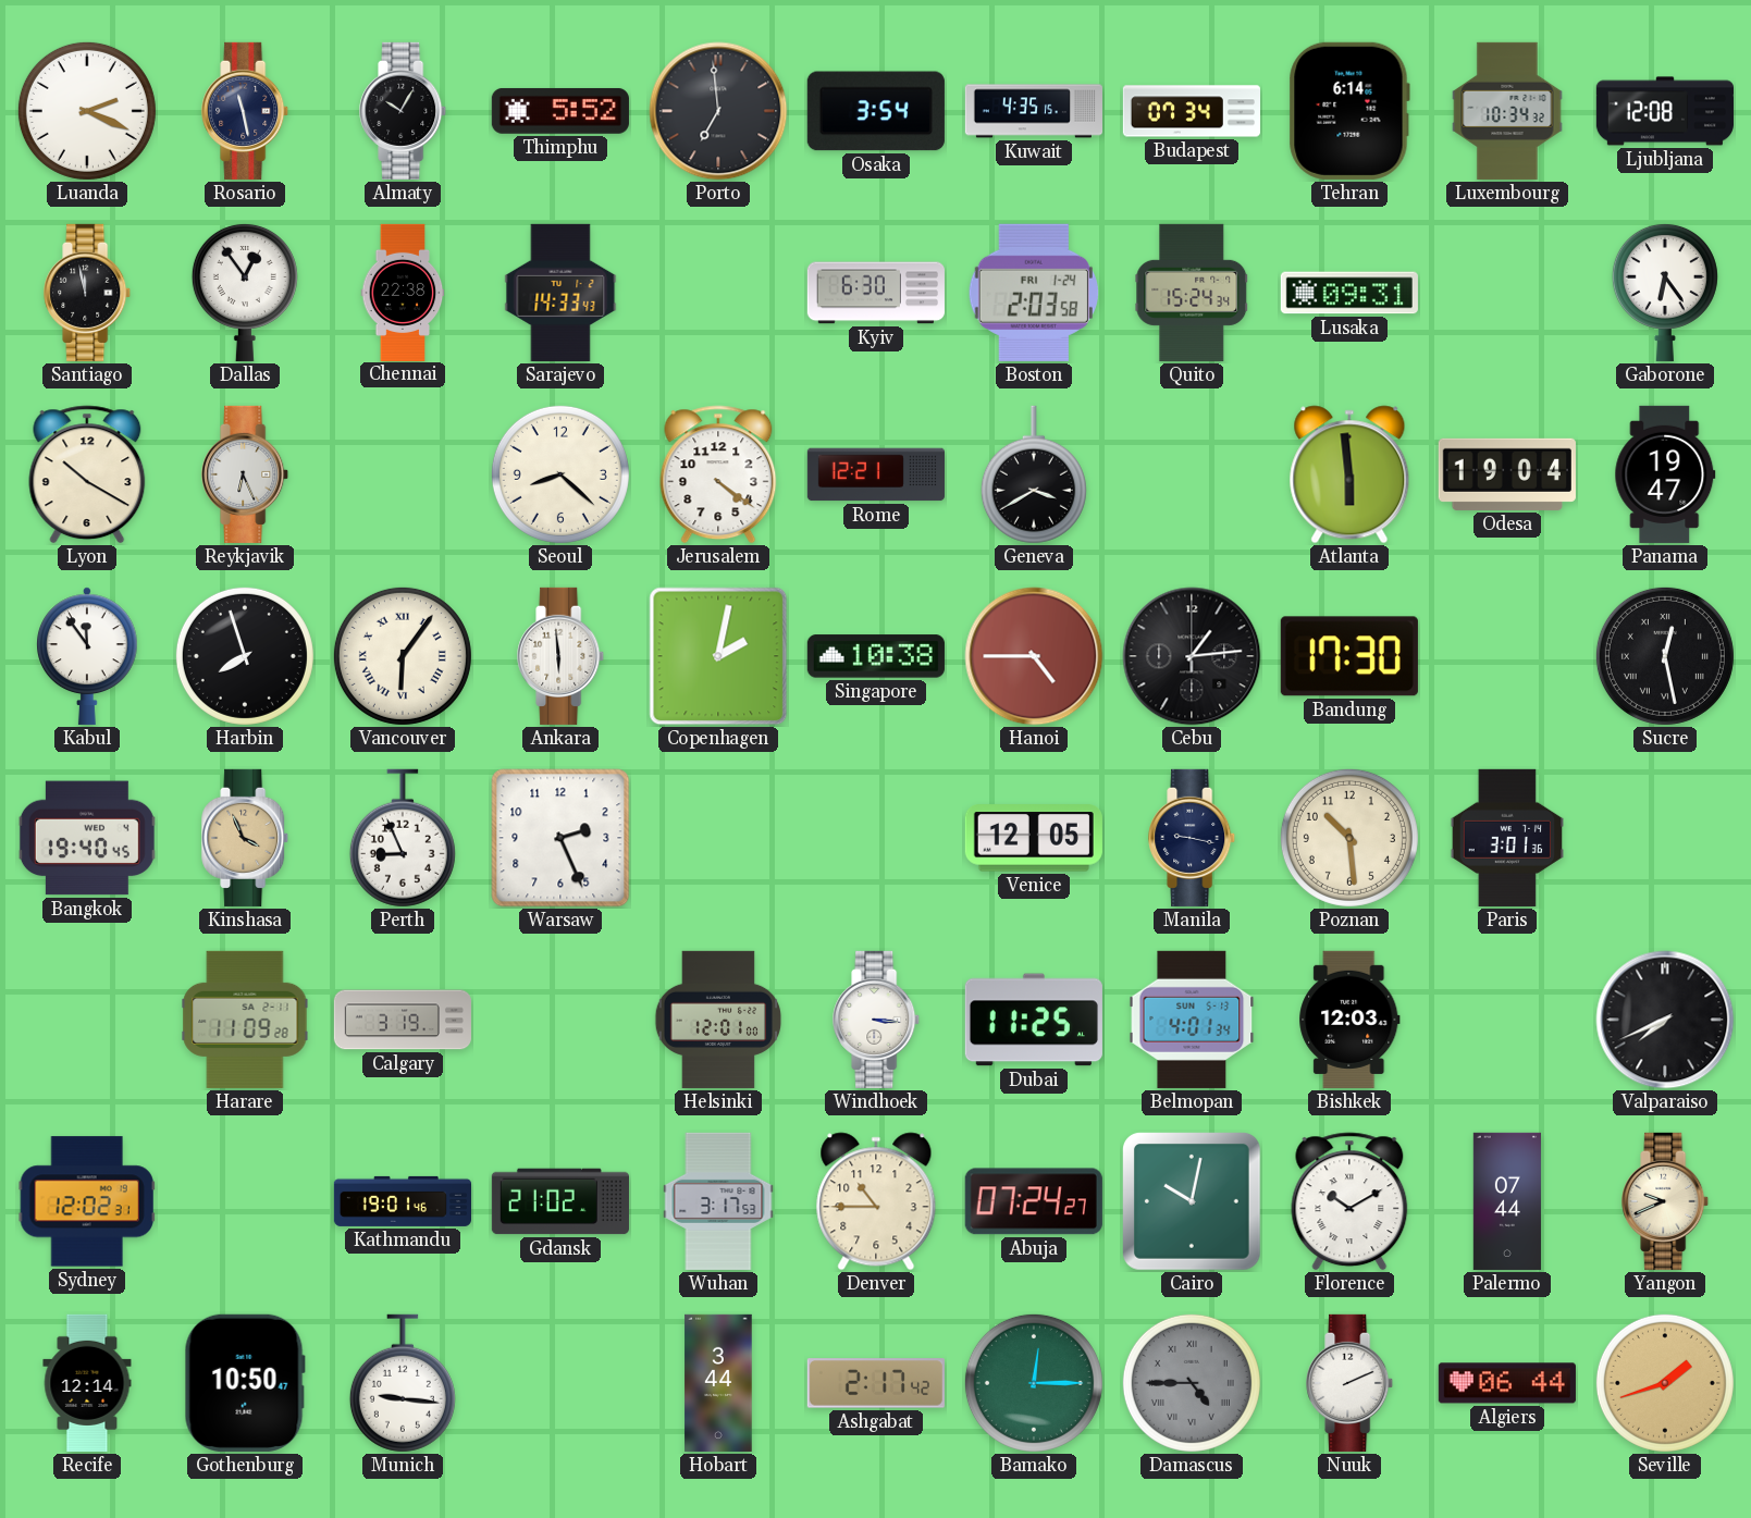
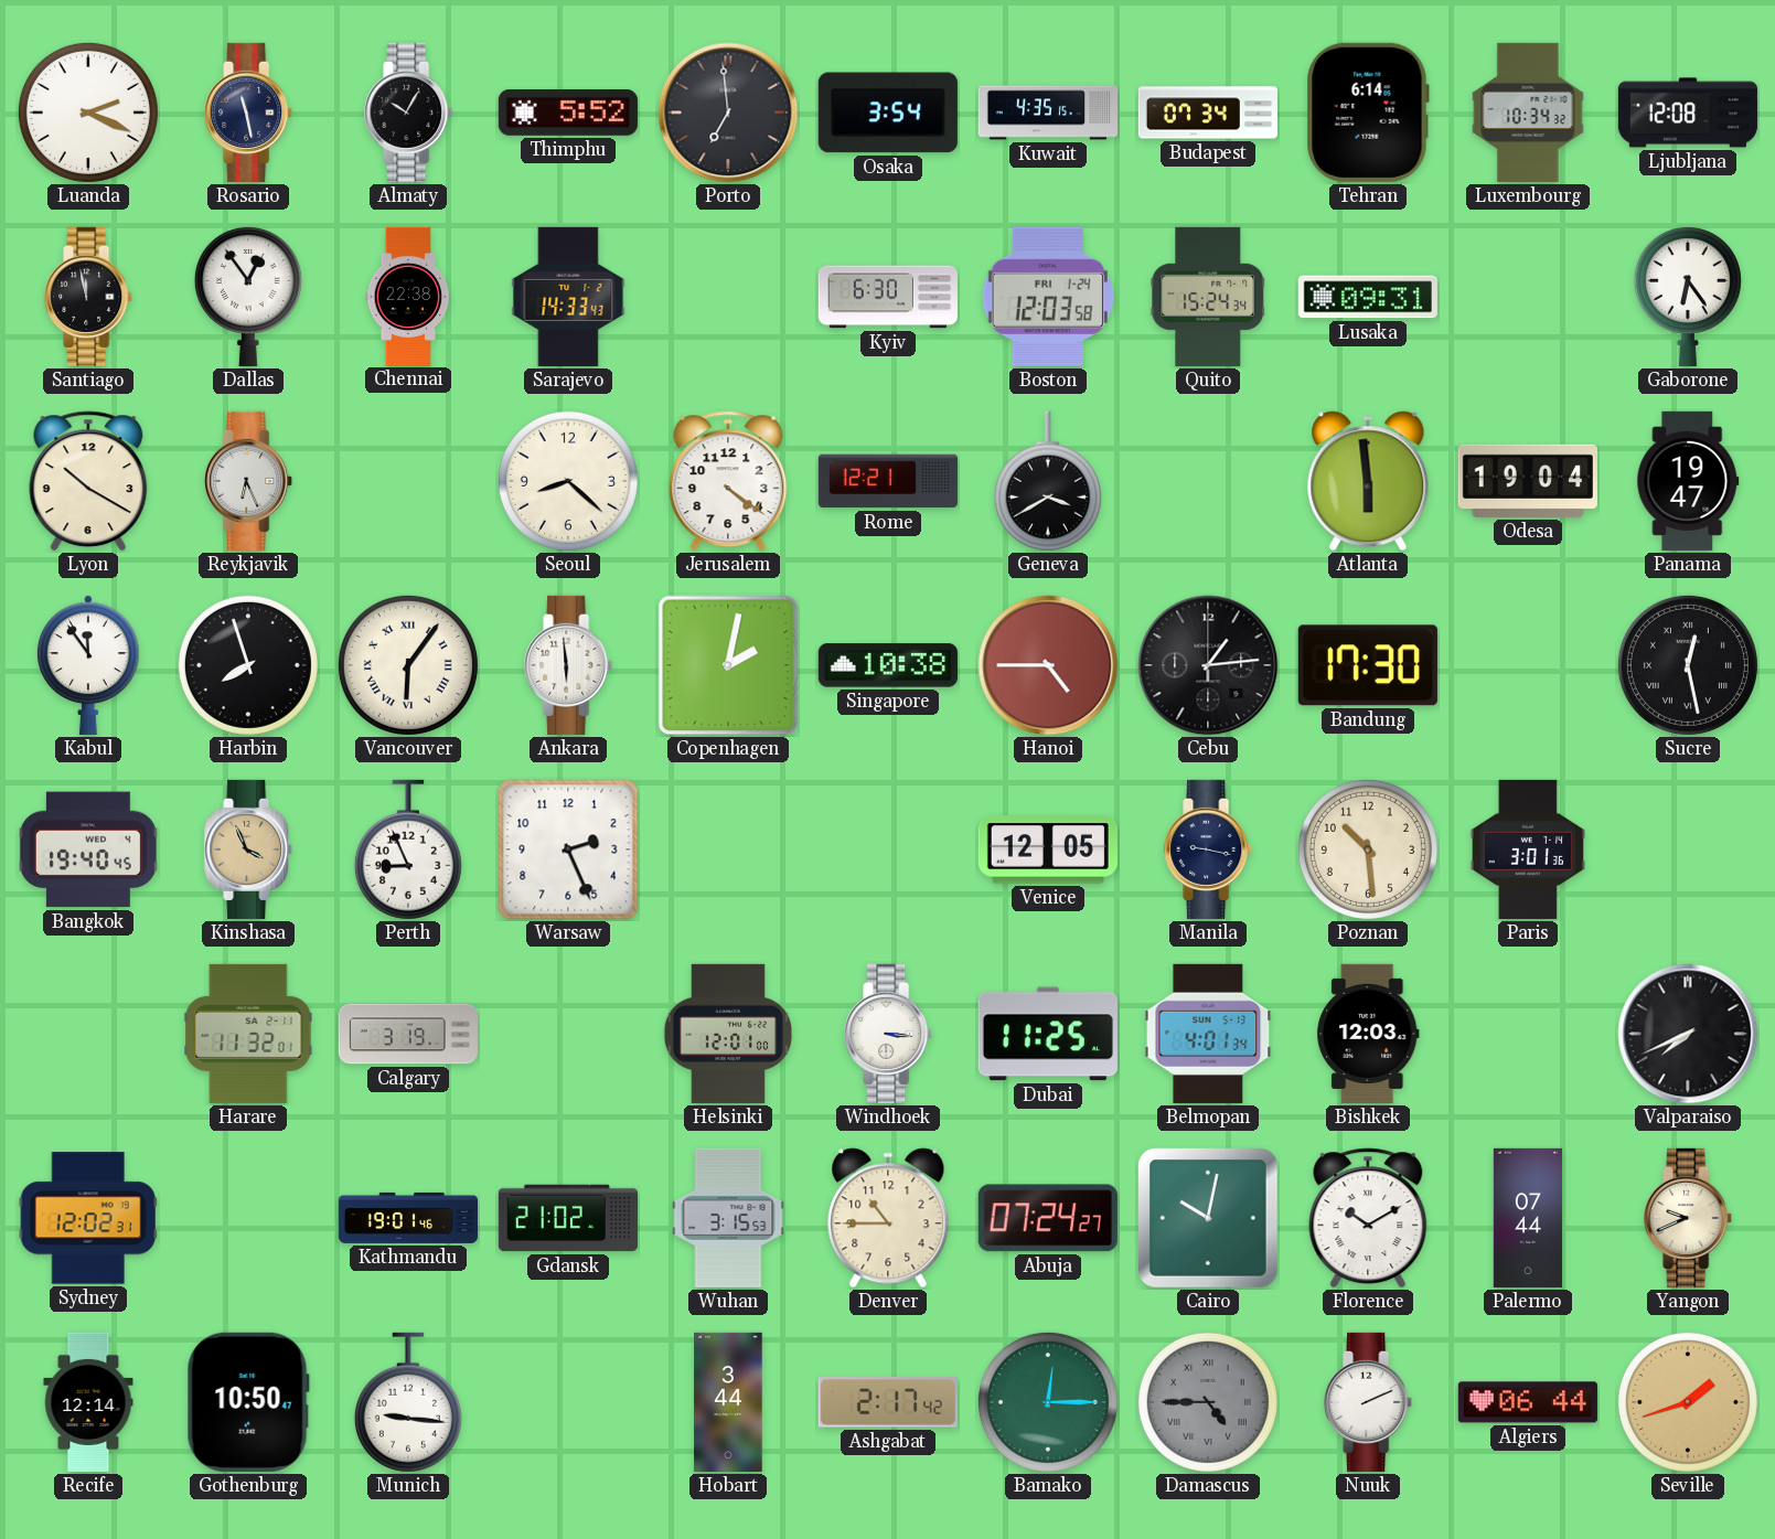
Boston: 2:03 -> 12:03 (1048, 297)
Harare: 11:09 -> 11:32 (248, 1034)
Wuhan: 3:17 -> 3:15 (728, 1218)
